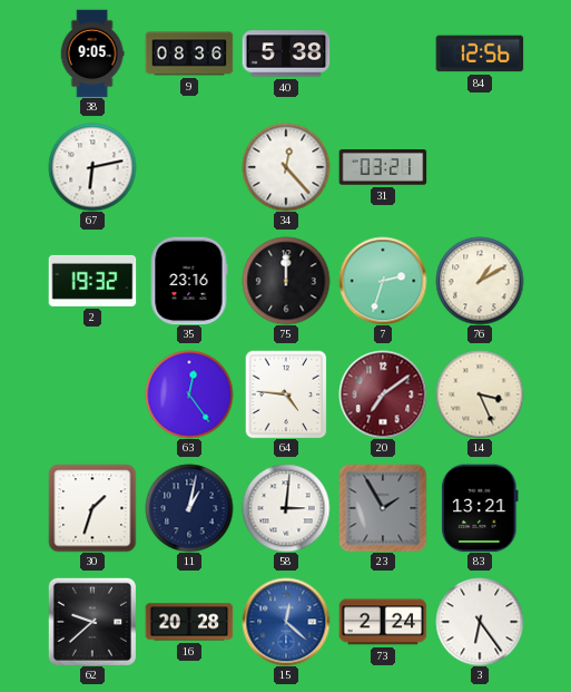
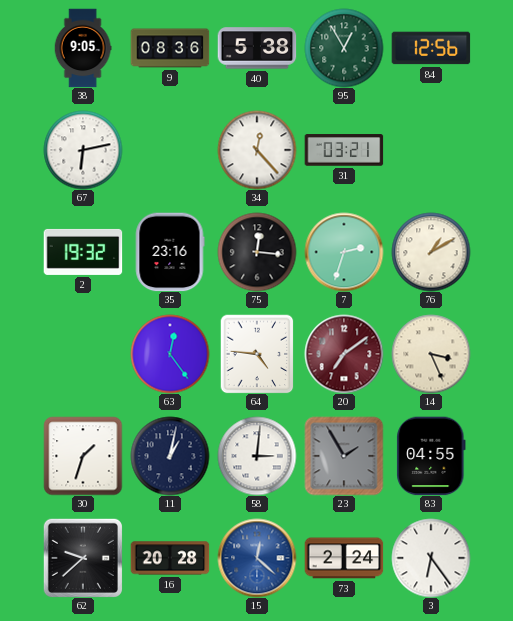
95: none -> 12:55 (344, 48)
75: 12:00 -> 12:16 (257, 252)
83: 13:21 -> 04:55 (431, 456)
